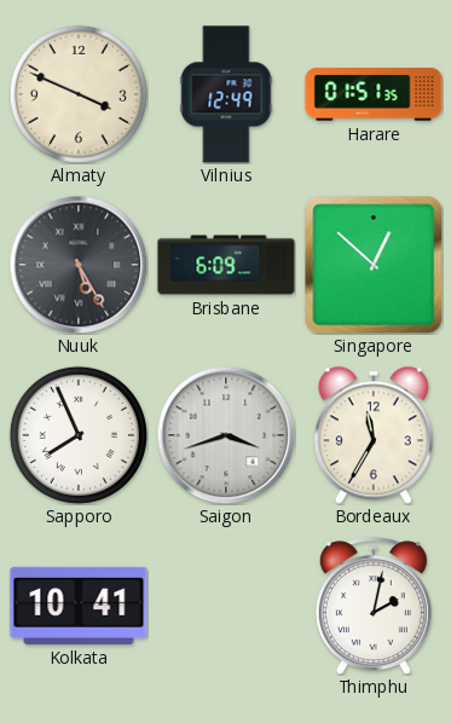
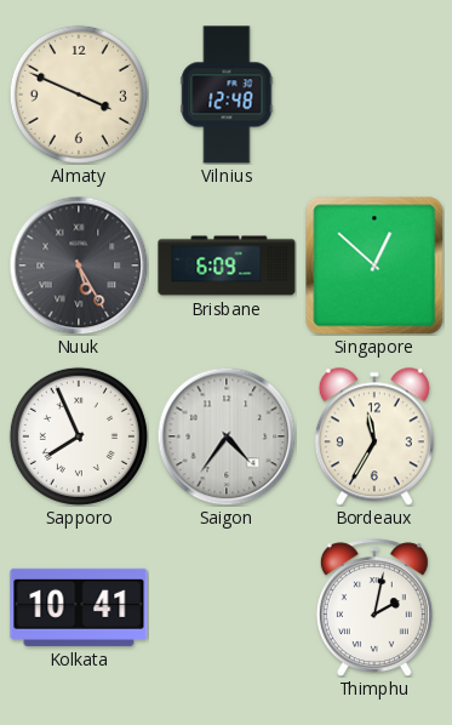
Vilnius: 12:49 -> 12:48 (227, 95)
Harare: 01:51 -> none (374, 94)
Saigon: 3:42 -> 4:36 (227, 436)
